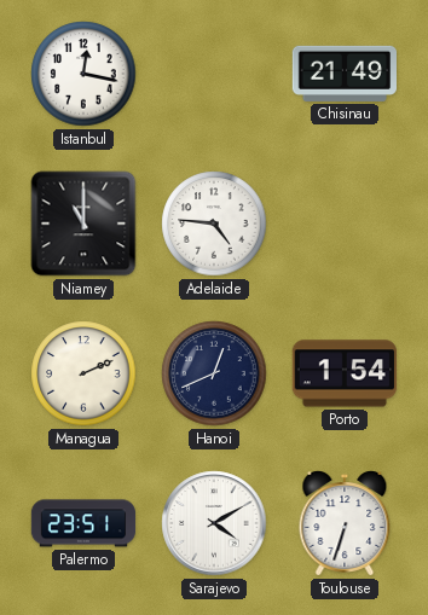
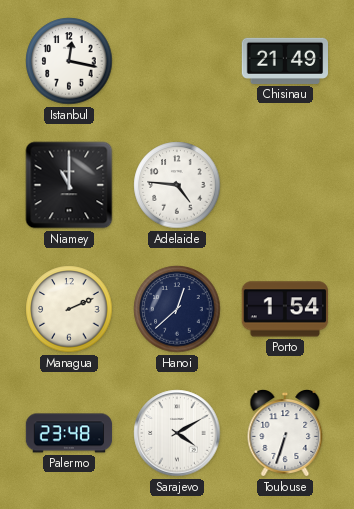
Hanoi: 12:41 -> 12:38 (177, 309)
Palermo: 23:51 -> 23:48 (69, 433)
